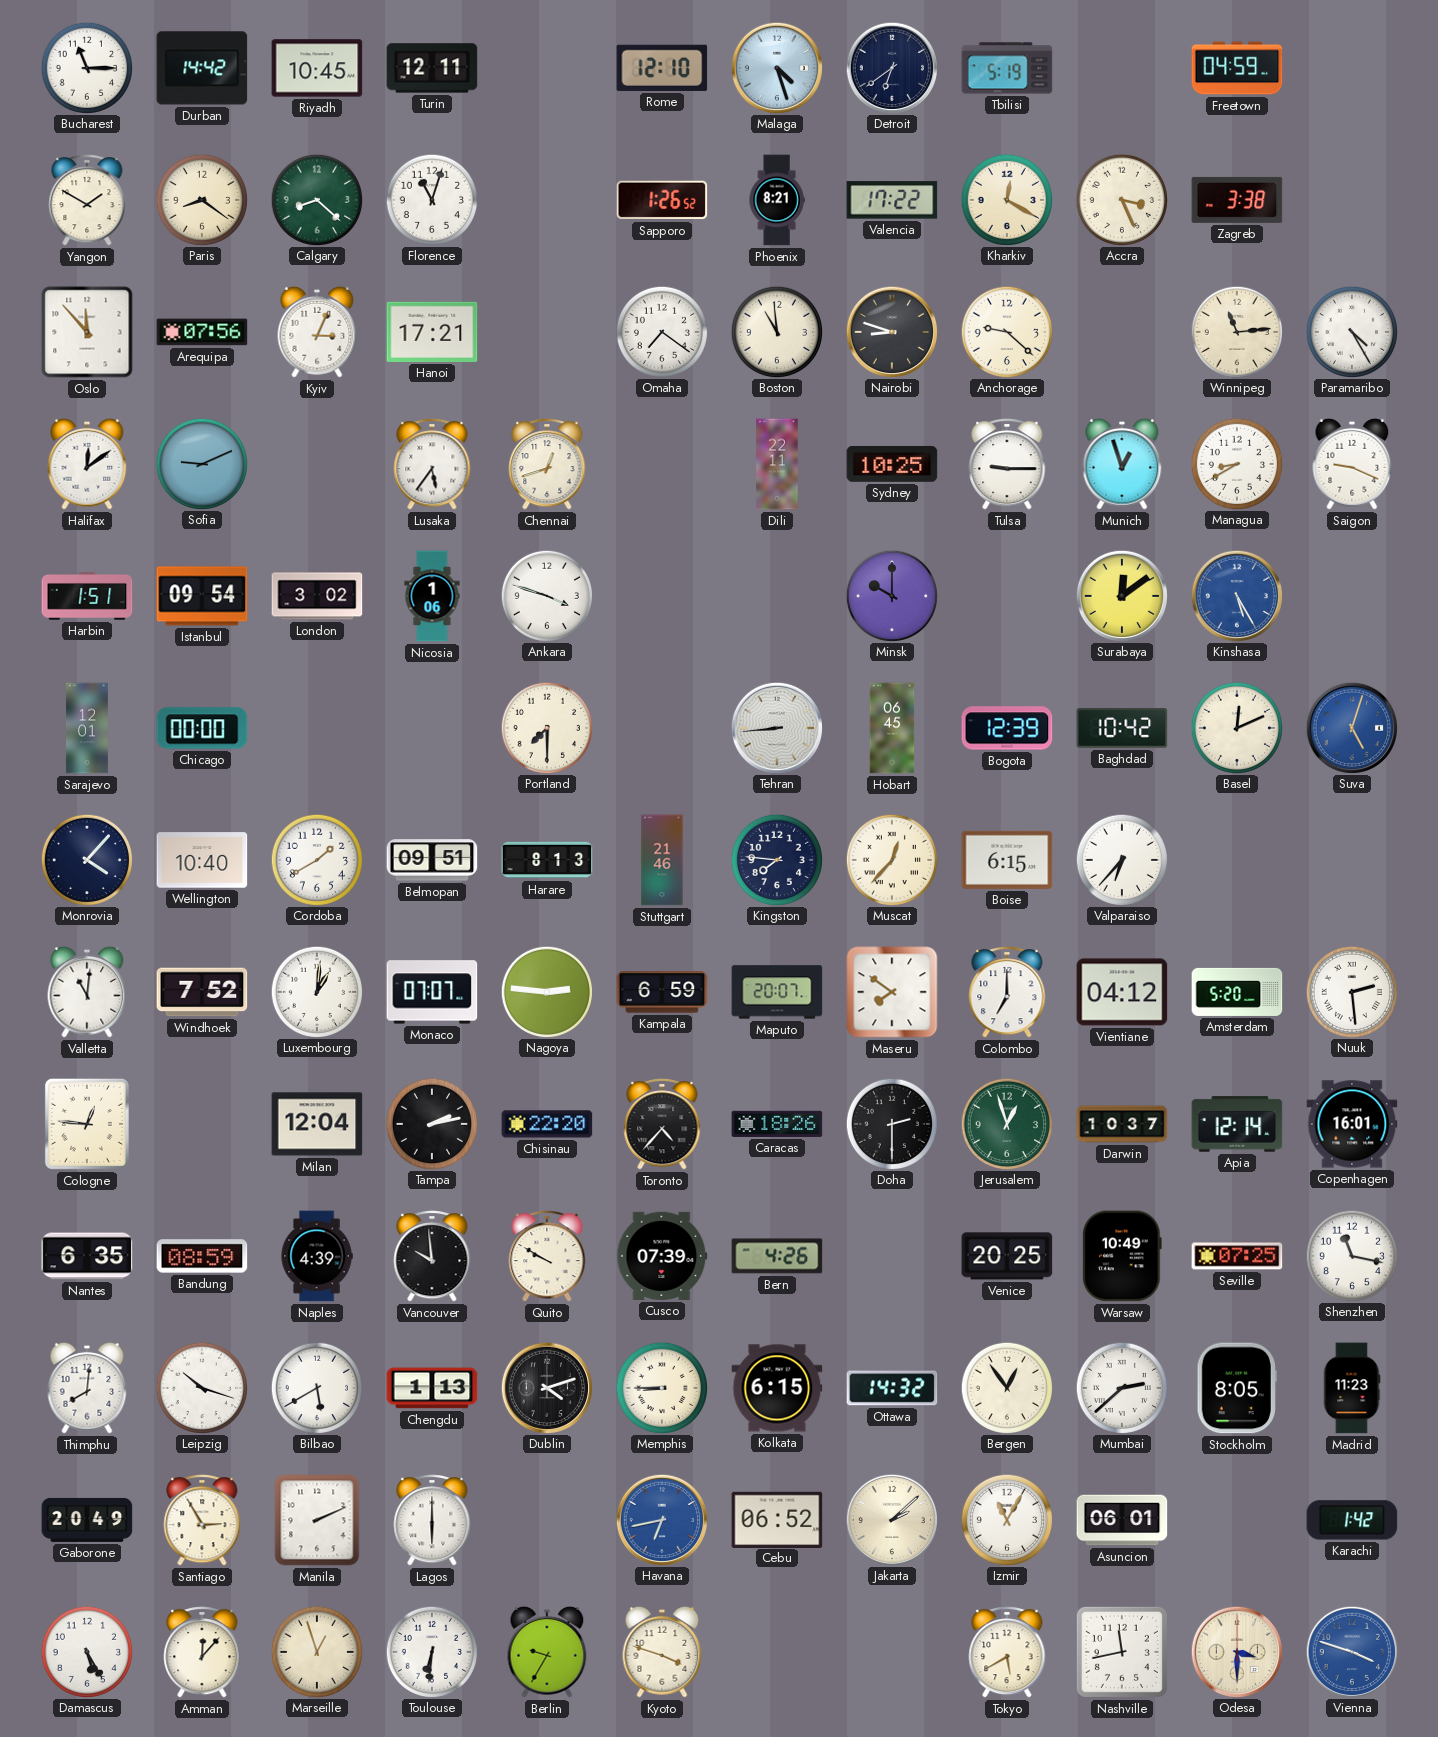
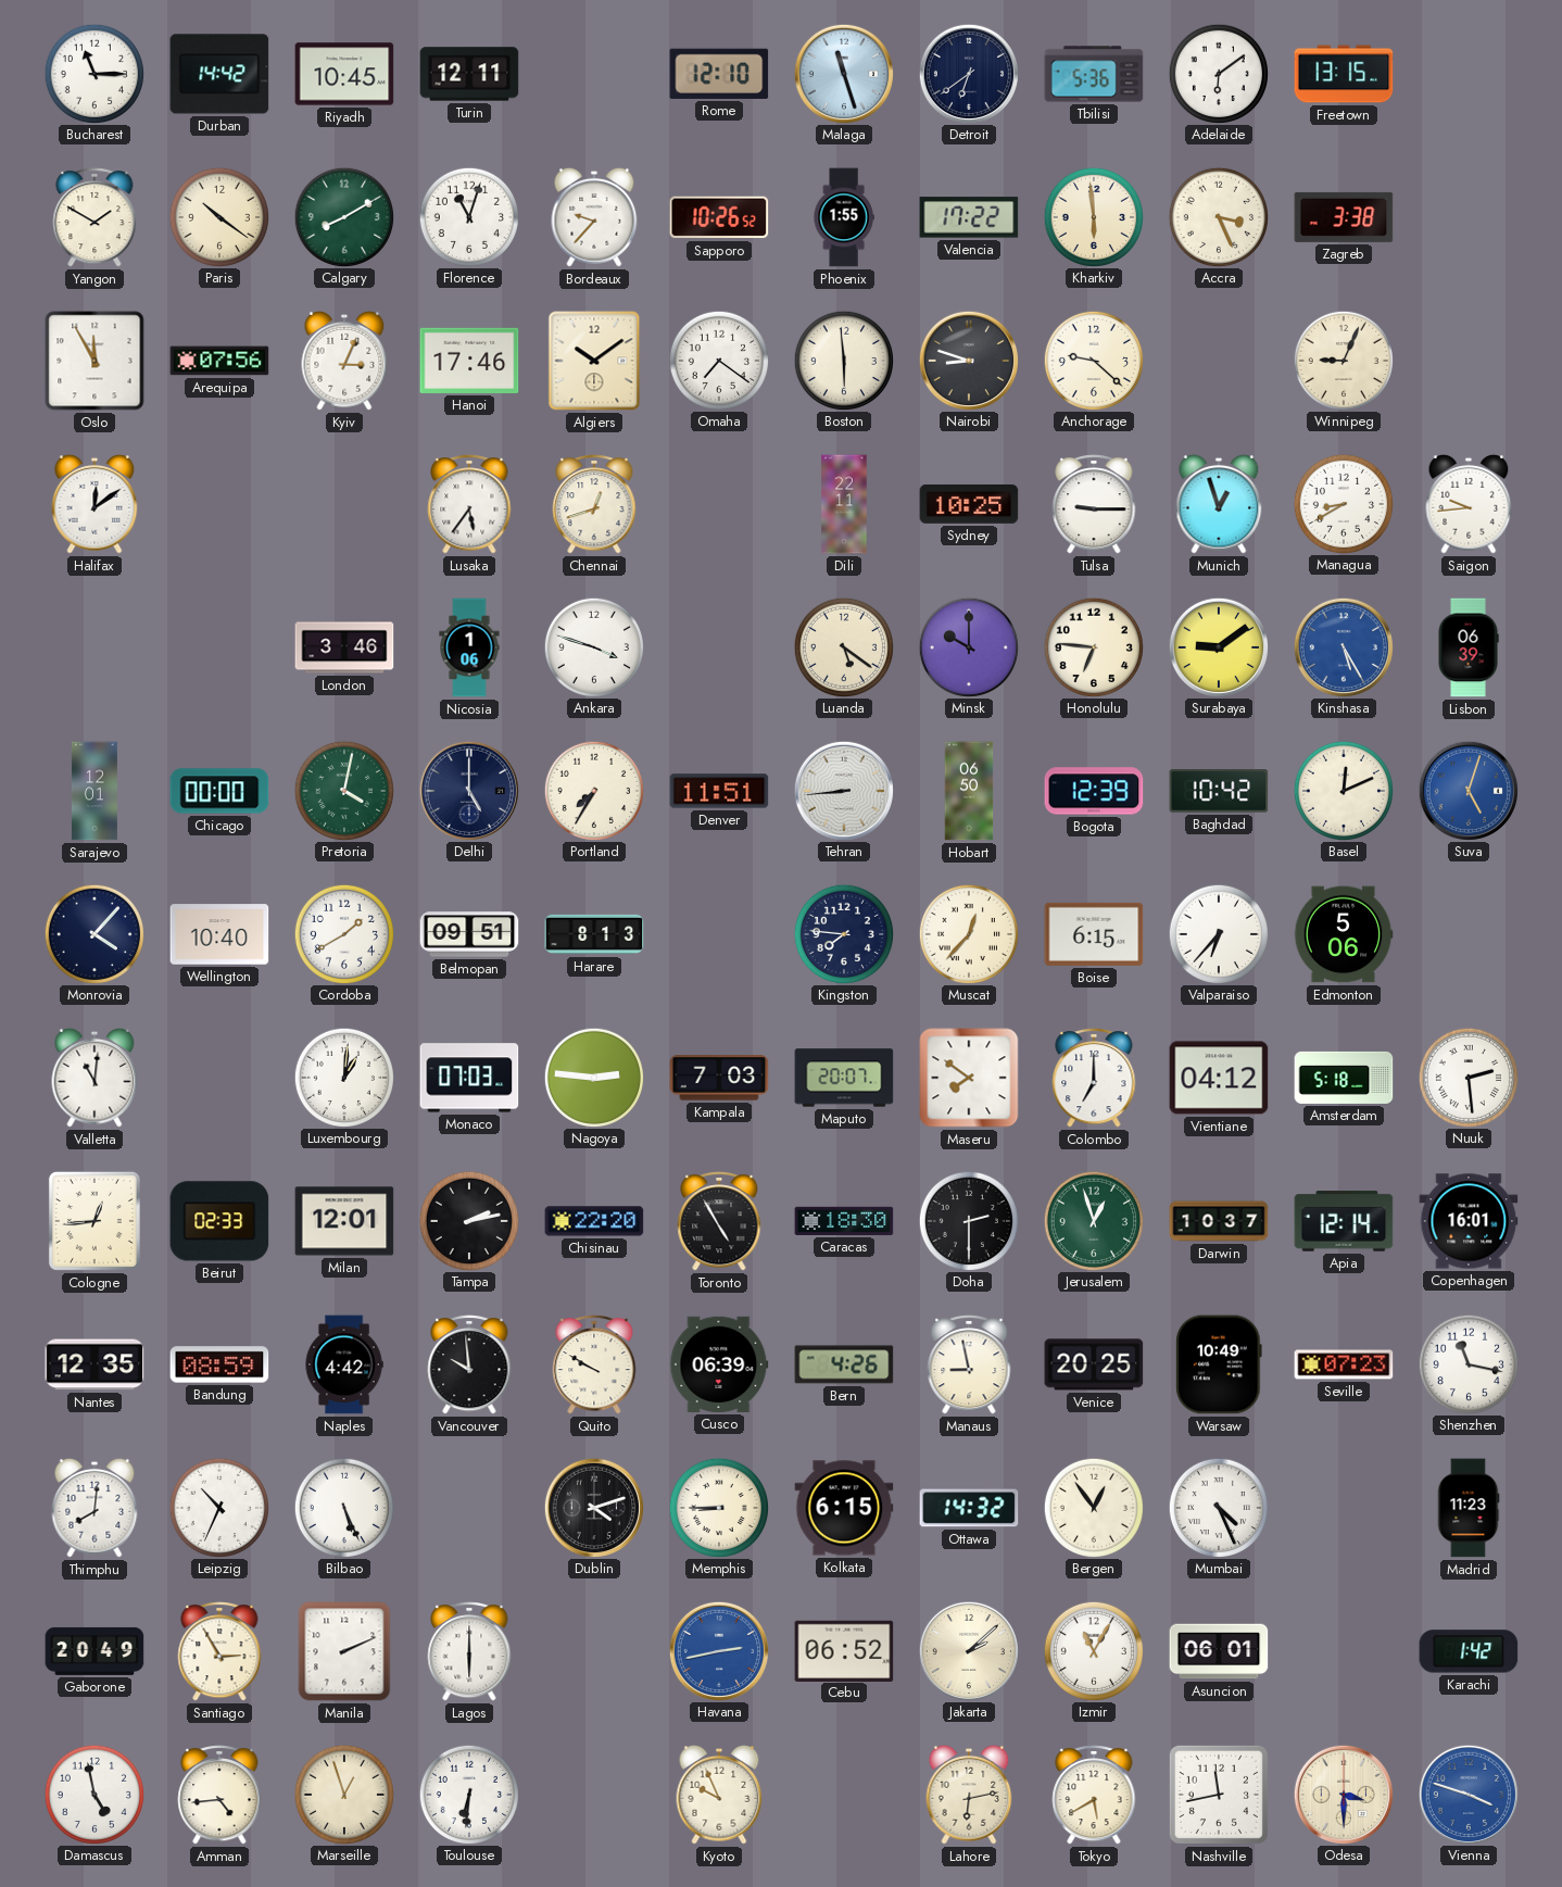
Malaga: 4:27 -> 11:27 (843, 73)
Tbilisi: 5:19 -> 5:36 (1094, 74)
Adelaide: none -> 6:09 (1218, 73)
Freetown: 04:59 -> 13:15 (1344, 74)
Paris: 8:21 -> 10:21 (218, 216)
Calgary: 8:22 -> 8:10 (343, 216)
Bordeaux: none -> 9:37 (594, 217)
Sapporo: 1:26 -> 10:26 (719, 217)
Phoenix: 8:21 -> 1:55 (844, 217)
Kharkiv: 12:20 -> 5:59 (1093, 216)
Oslo: 11:53 -> 11:55 (95, 361)
Hanoi: 17:21 -> 17:46 (469, 361)
Algiers: none -> 10:09 (594, 361)
Boston: 10:59 -> 5:59 (843, 360)
Winnipeg: 11:14 -> 9:04 (1343, 360)
Paramaribo: 4:25 -> none (1351, 331)
Sofia: 9:11 -> none (201, 463)
Saigon: 9:19 -> 9:44 (1469, 504)
Harbin: 1:51 -> none (87, 597)
Istanbul: 09:54 -> none (202, 596)
London: 3:02 -> 3:46 (344, 647)
Luanda: none -> 5:21 (843, 646)
Honolulu: none -> 6:46 (1093, 646)
Surabaya: 12:09 -> 9:09 (1218, 646)
Lisbon: none -> 06:39 (1469, 647)
Pretoria: none -> 4:02 (343, 790)
Delhi: none -> 5:00 (468, 790)
Portland: 7:30 -> 7:35 (593, 790)
Denver: none -> 11:51 (719, 791)
Hobart: 06:45 -> 06:50 (969, 791)
Stuttgart: 21:46 -> none (662, 860)
Edmonton: none -> 5:06 (1344, 934)
Windhoek: 7:52 -> none (202, 992)
Monaco: 07:07 -> 07:03 (469, 1078)
Kampala: 6:59 -> 7:03 (719, 1078)
Amsterdam: 5:20 -> 5:18 (1344, 1078)
Cologne: 12:46 -> 12:44 (95, 1221)
Beirut: none -> 02:33 (219, 1221)
Milan: 12:04 -> 12:01 (344, 1221)
Toronto: 4:37 -> 4:55 (719, 1222)
Caracas: 18:26 -> 18:30 (844, 1221)
Nantes: 6:35 -> 12:35 (95, 1364)
Naples: 4:39 -> 4:42 (344, 1364)
Cusco: 07:39 -> 06:39 (719, 1364)
Manaus: none -> 8:58 (969, 1366)
Seville: 07:25 -> 07:23 (1344, 1364)
Leipzig: 10:18 -> 10:34 (218, 1507)
Bilbao: 5:40 -> 5:26 (343, 1507)
Chengdu: 1:13 -> none (432, 1388)
Mumbai: 2:38 -> 4:26 (1218, 1507)
Stockholm: 8:05 -> none (1237, 1388)
Havana: 6:43 -> 2:43 (718, 1650)
Damascus: 5:25 -> 4:58 (93, 1794)
Amman: 12:07 -> 4:44 (219, 1796)
Berlin: 9:35 -> none (547, 1652)
Kyoto: 3:48 -> 9:56 (719, 1795)
Lahore: none -> 6:13 (969, 1795)
